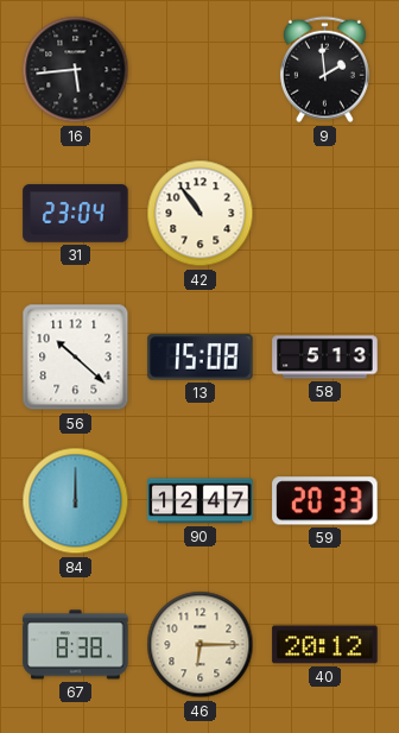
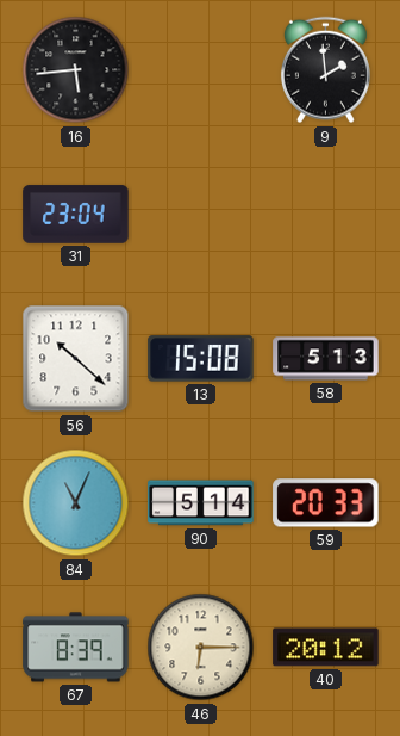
42: 10:54 -> none (201, 214)
84: 12:00 -> 11:04 (76, 503)
90: 12:47 -> 5:14 (201, 503)
67: 8:38 -> 8:39 (76, 648)
